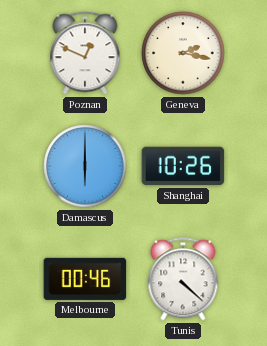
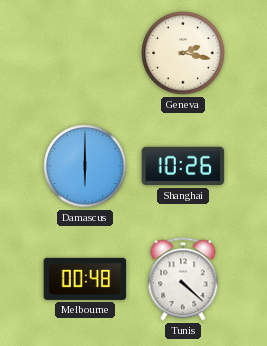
Poznan: 12:49 -> none (85, 53)
Melbourne: 00:46 -> 00:48 (85, 279)
